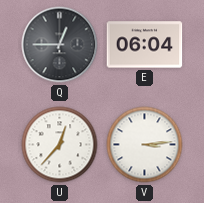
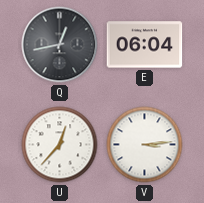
Q: 12:45 -> 12:43 (60, 45)
